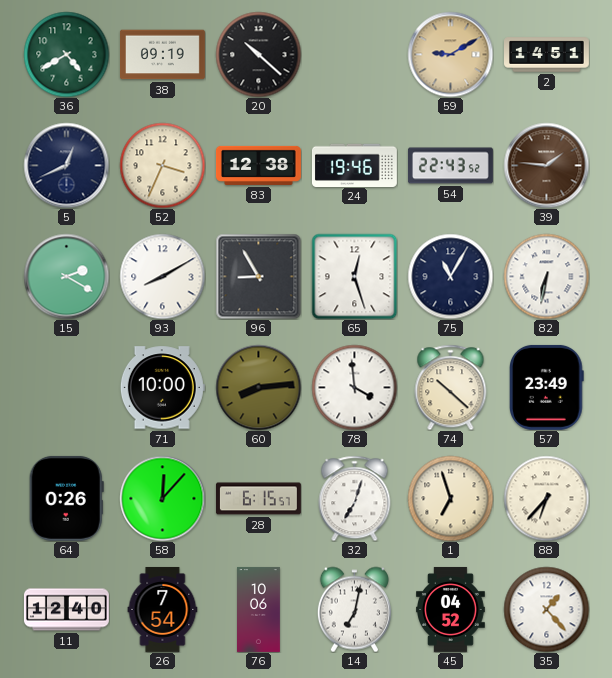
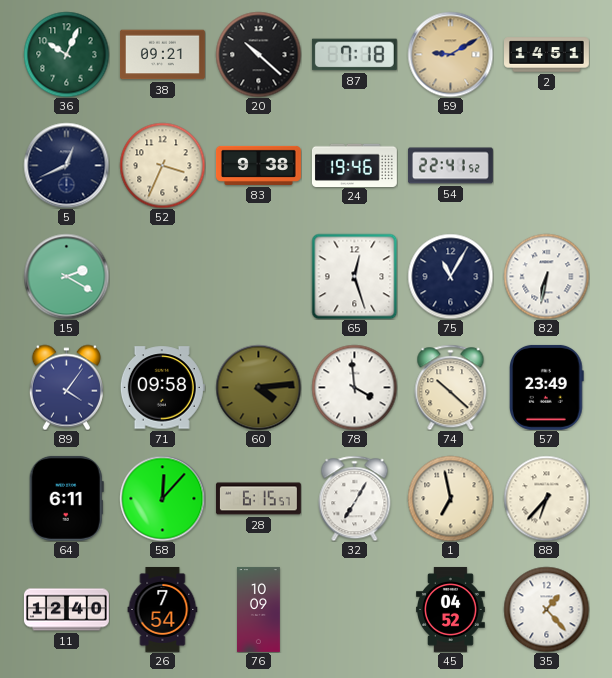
36: 4:40 -> 10:04 (66, 54)
38: 09:19 -> 09:21 (162, 55)
87: none -> 7:18 (354, 55)
83: 12:38 -> 9:38 (258, 165)
54: 22:43 -> 22:41 (450, 166)
39: 1:46 -> none (546, 165)
93: 8:10 -> none (162, 276)
96: 8:55 -> none (258, 276)
89: none -> 4:06 (66, 387)
71: 10:00 -> 09:58 (162, 388)
60: 8:14 -> 4:14 (258, 387)
64: 0:26 -> 6:11 (66, 498)
32: 7:03 -> 7:05 (355, 498)
1: 6:57 -> 6:58 (450, 498)
76: 10:06 -> 10:09 (259, 609)
14: 7:02 -> none (354, 609)
